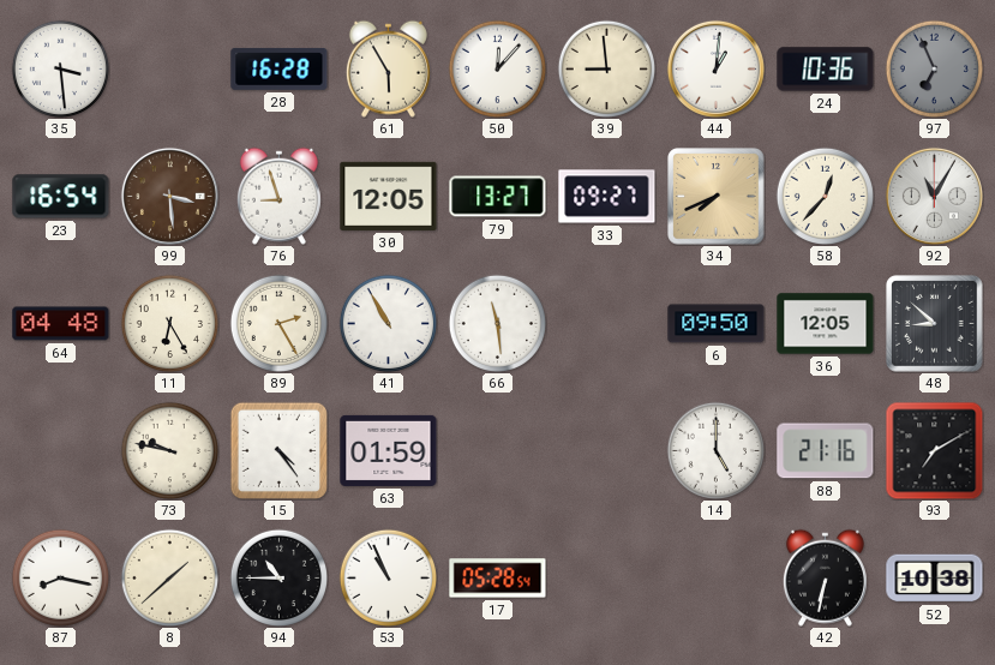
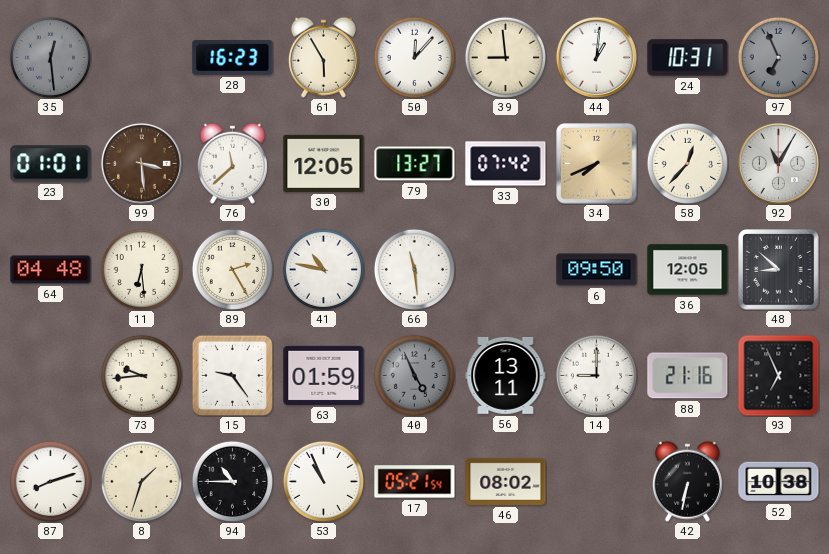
35: 3:29 -> 12:29 (50, 57)
35 dial: white -> grey (50, 57)
28: 16:28 -> 16:23 (233, 58)
24: 10:36 -> 10:31 (688, 58)
23: 16:54 -> 01:01 (51, 164)
76: 8:57 -> 11:38 (232, 163)
33: 09:27 -> 07:42 (506, 164)
11: 6:25 -> 6:29 (141, 269)
41: 10:55 -> 10:47 (323, 269)
73: 9:47 -> 9:44 (141, 375)
15: 4:24 -> 9:24 (232, 375)
40: none -> 4:56 (414, 375)
56: none -> 13:11 (506, 375)
14: 5:00 -> 9:00 (596, 375)
93: 7:10 -> 6:56 (778, 375)
87: 8:17 -> 8:12 (50, 481)
8: 1:38 -> 1:33 (141, 481)
17: 05:28 -> 05:21 (415, 482)
46: none -> 08:02 (506, 481)
